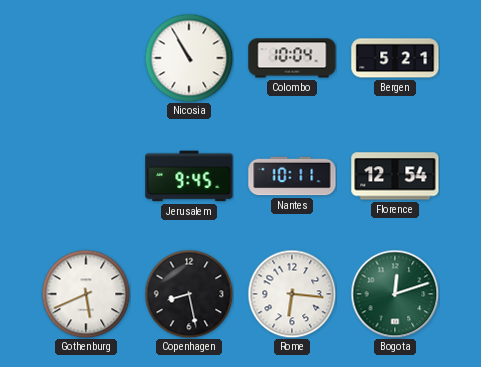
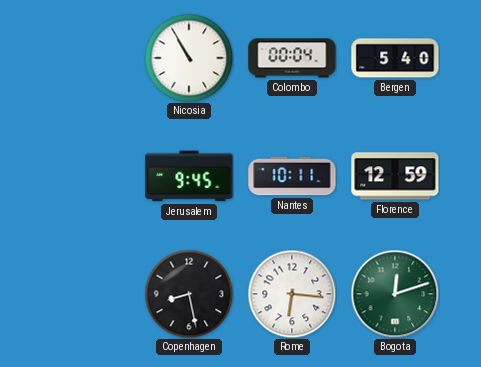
Colombo: 10:04 -> 00:04 (292, 58)
Bergen: 5:21 -> 5:40 (395, 58)
Florence: 12:54 -> 12:59 (395, 176)
Gothenburg: 5:41 -> none (86, 294)
